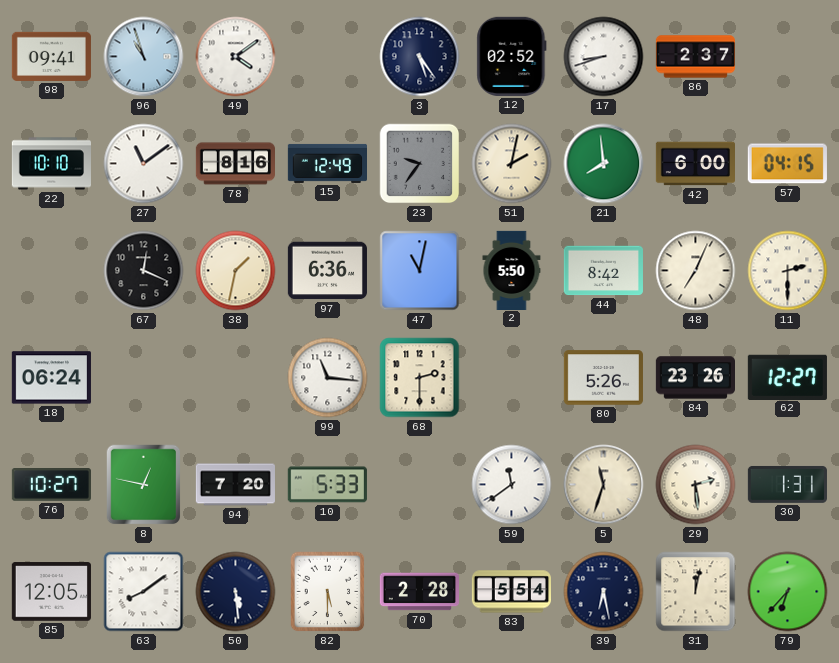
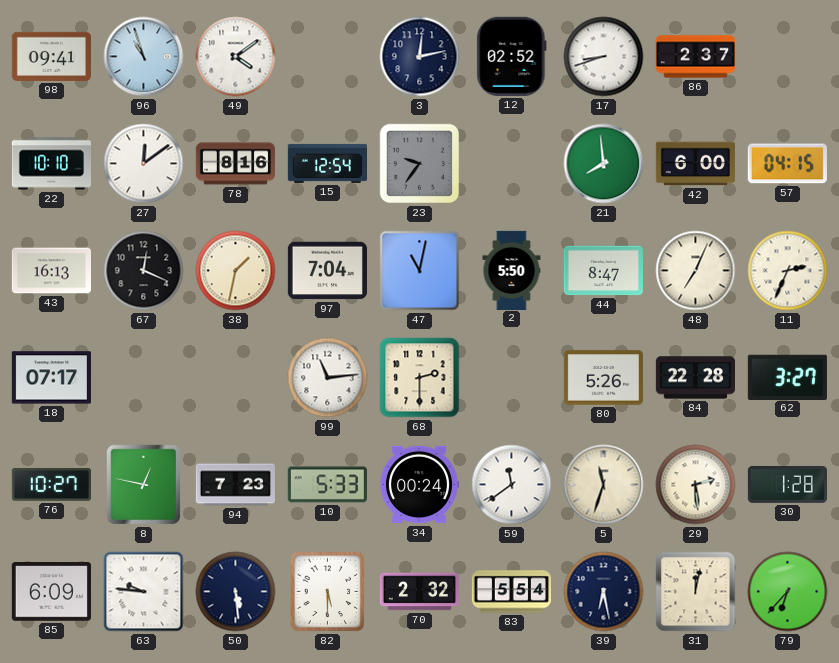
3: 5:24 -> 12:13 (420, 57)
27: 11:09 -> 12:09 (144, 164)
15: 12:49 -> 12:54 (327, 163)
51: 2:02 -> none (512, 164)
43: none -> 16:13 (51, 271)
97: 6:36 -> 7:04 (327, 271)
44: 8:42 -> 8:47 (603, 271)
11: 2:30 -> 2:34 (788, 271)
18: 06:24 -> 07:17 (51, 378)
99: 11:16 -> 11:14 (328, 378)
84: 23:26 -> 22:28 (695, 378)
62: 12:27 -> 3:27 (787, 377)
94: 7:20 -> 7:23 (235, 485)
34: none -> 00:24 (418, 485)
30: 1:31 -> 1:28 (787, 484)
85: 12:05 -> 6:09 (51, 592)
63: 8:09 -> 9:46 (144, 592)
70: 2:28 -> 2:32 (419, 592)
